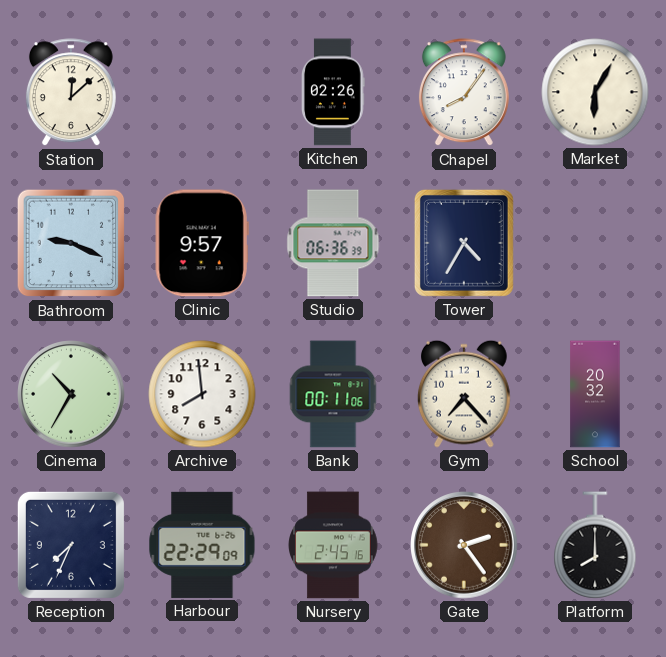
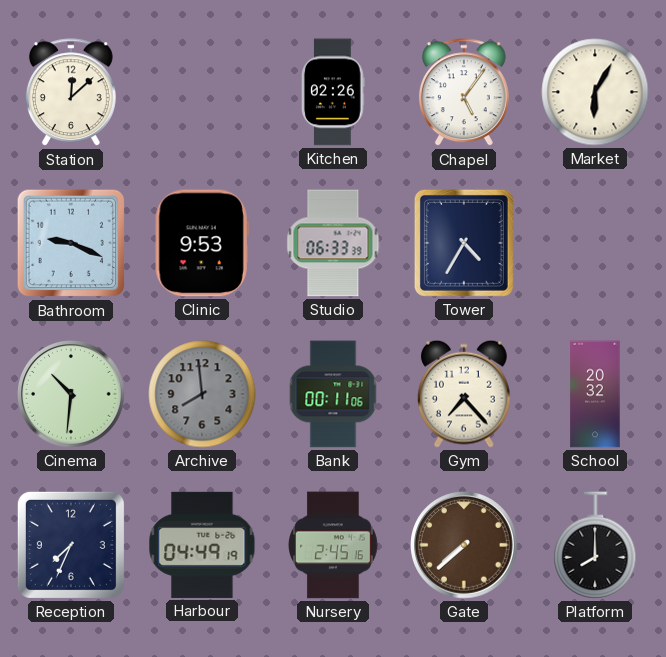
Chapel: 8:06 -> 5:06 (464, 93)
Clinic: 9:57 -> 9:53 (202, 243)
Studio: 06:36 -> 06:33 (333, 243)
Cinema: 10:35 -> 10:31 (71, 394)
Archive dial: white -> grey (202, 394)
Harbour: 22:29 -> 04:49 (202, 545)
Gate: 2:24 -> 7:38 (464, 545)
